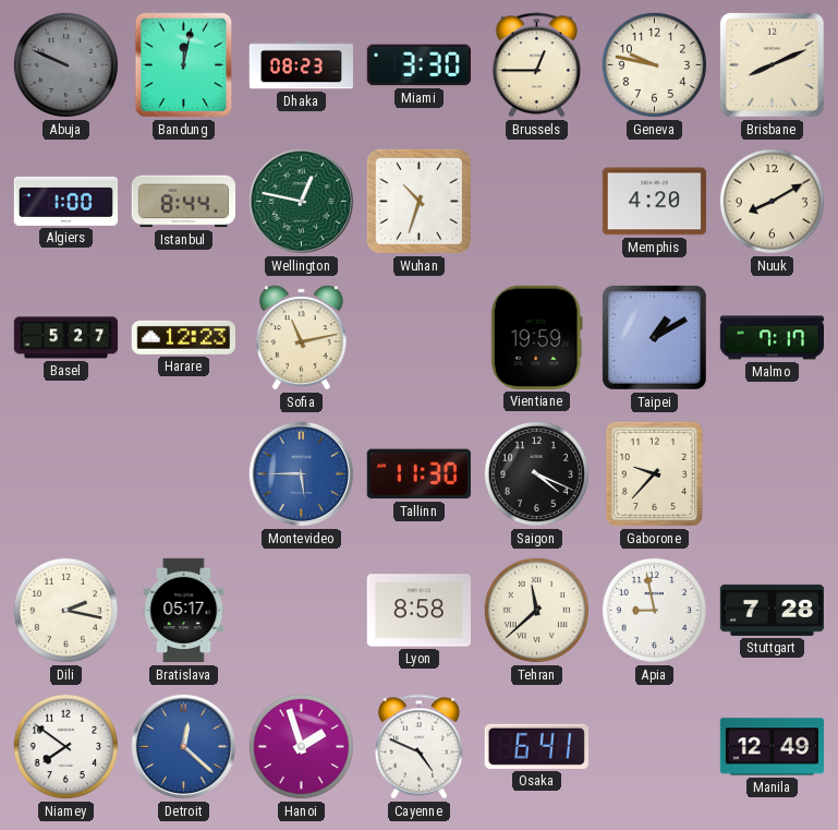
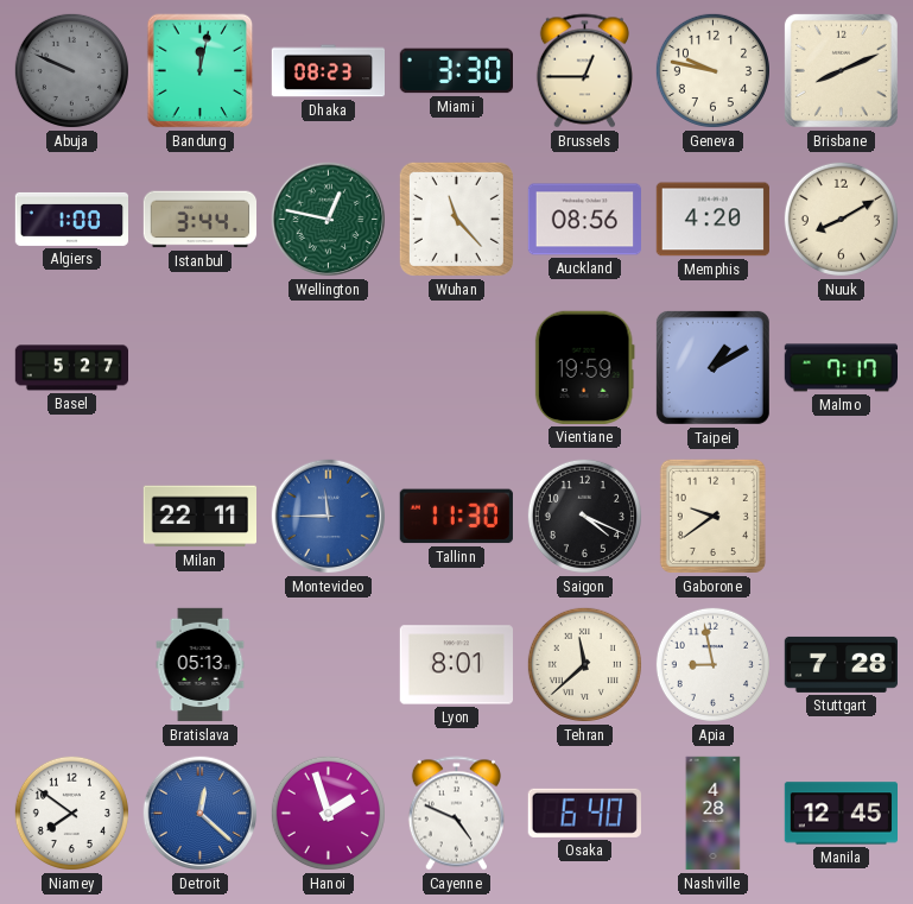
Istanbul: 8:44 -> 3:44 (201, 220)
Wuhan: 10:33 -> 11:23 (456, 219)
Auckland: none -> 08:56 (584, 220)
Harare: 12:23 -> none (183, 337)
Sofia: 11:13 -> none (302, 338)
Milan: none -> 22:11 (199, 517)
Montevideo: 5:45 -> 11:45 (329, 517)
Gaborone: 9:37 -> 9:39 (712, 516)
Dili: 2:17 -> none (65, 610)
Bratislava: 05:17 -> 05:13 (201, 665)
Lyon: 8:58 -> 8:01 (456, 665)
Osaka: 6:41 -> 6:40 (584, 813)
Nashville: none -> 4:28 (714, 814)
Manila: 12:49 -> 12:45 (841, 814)
